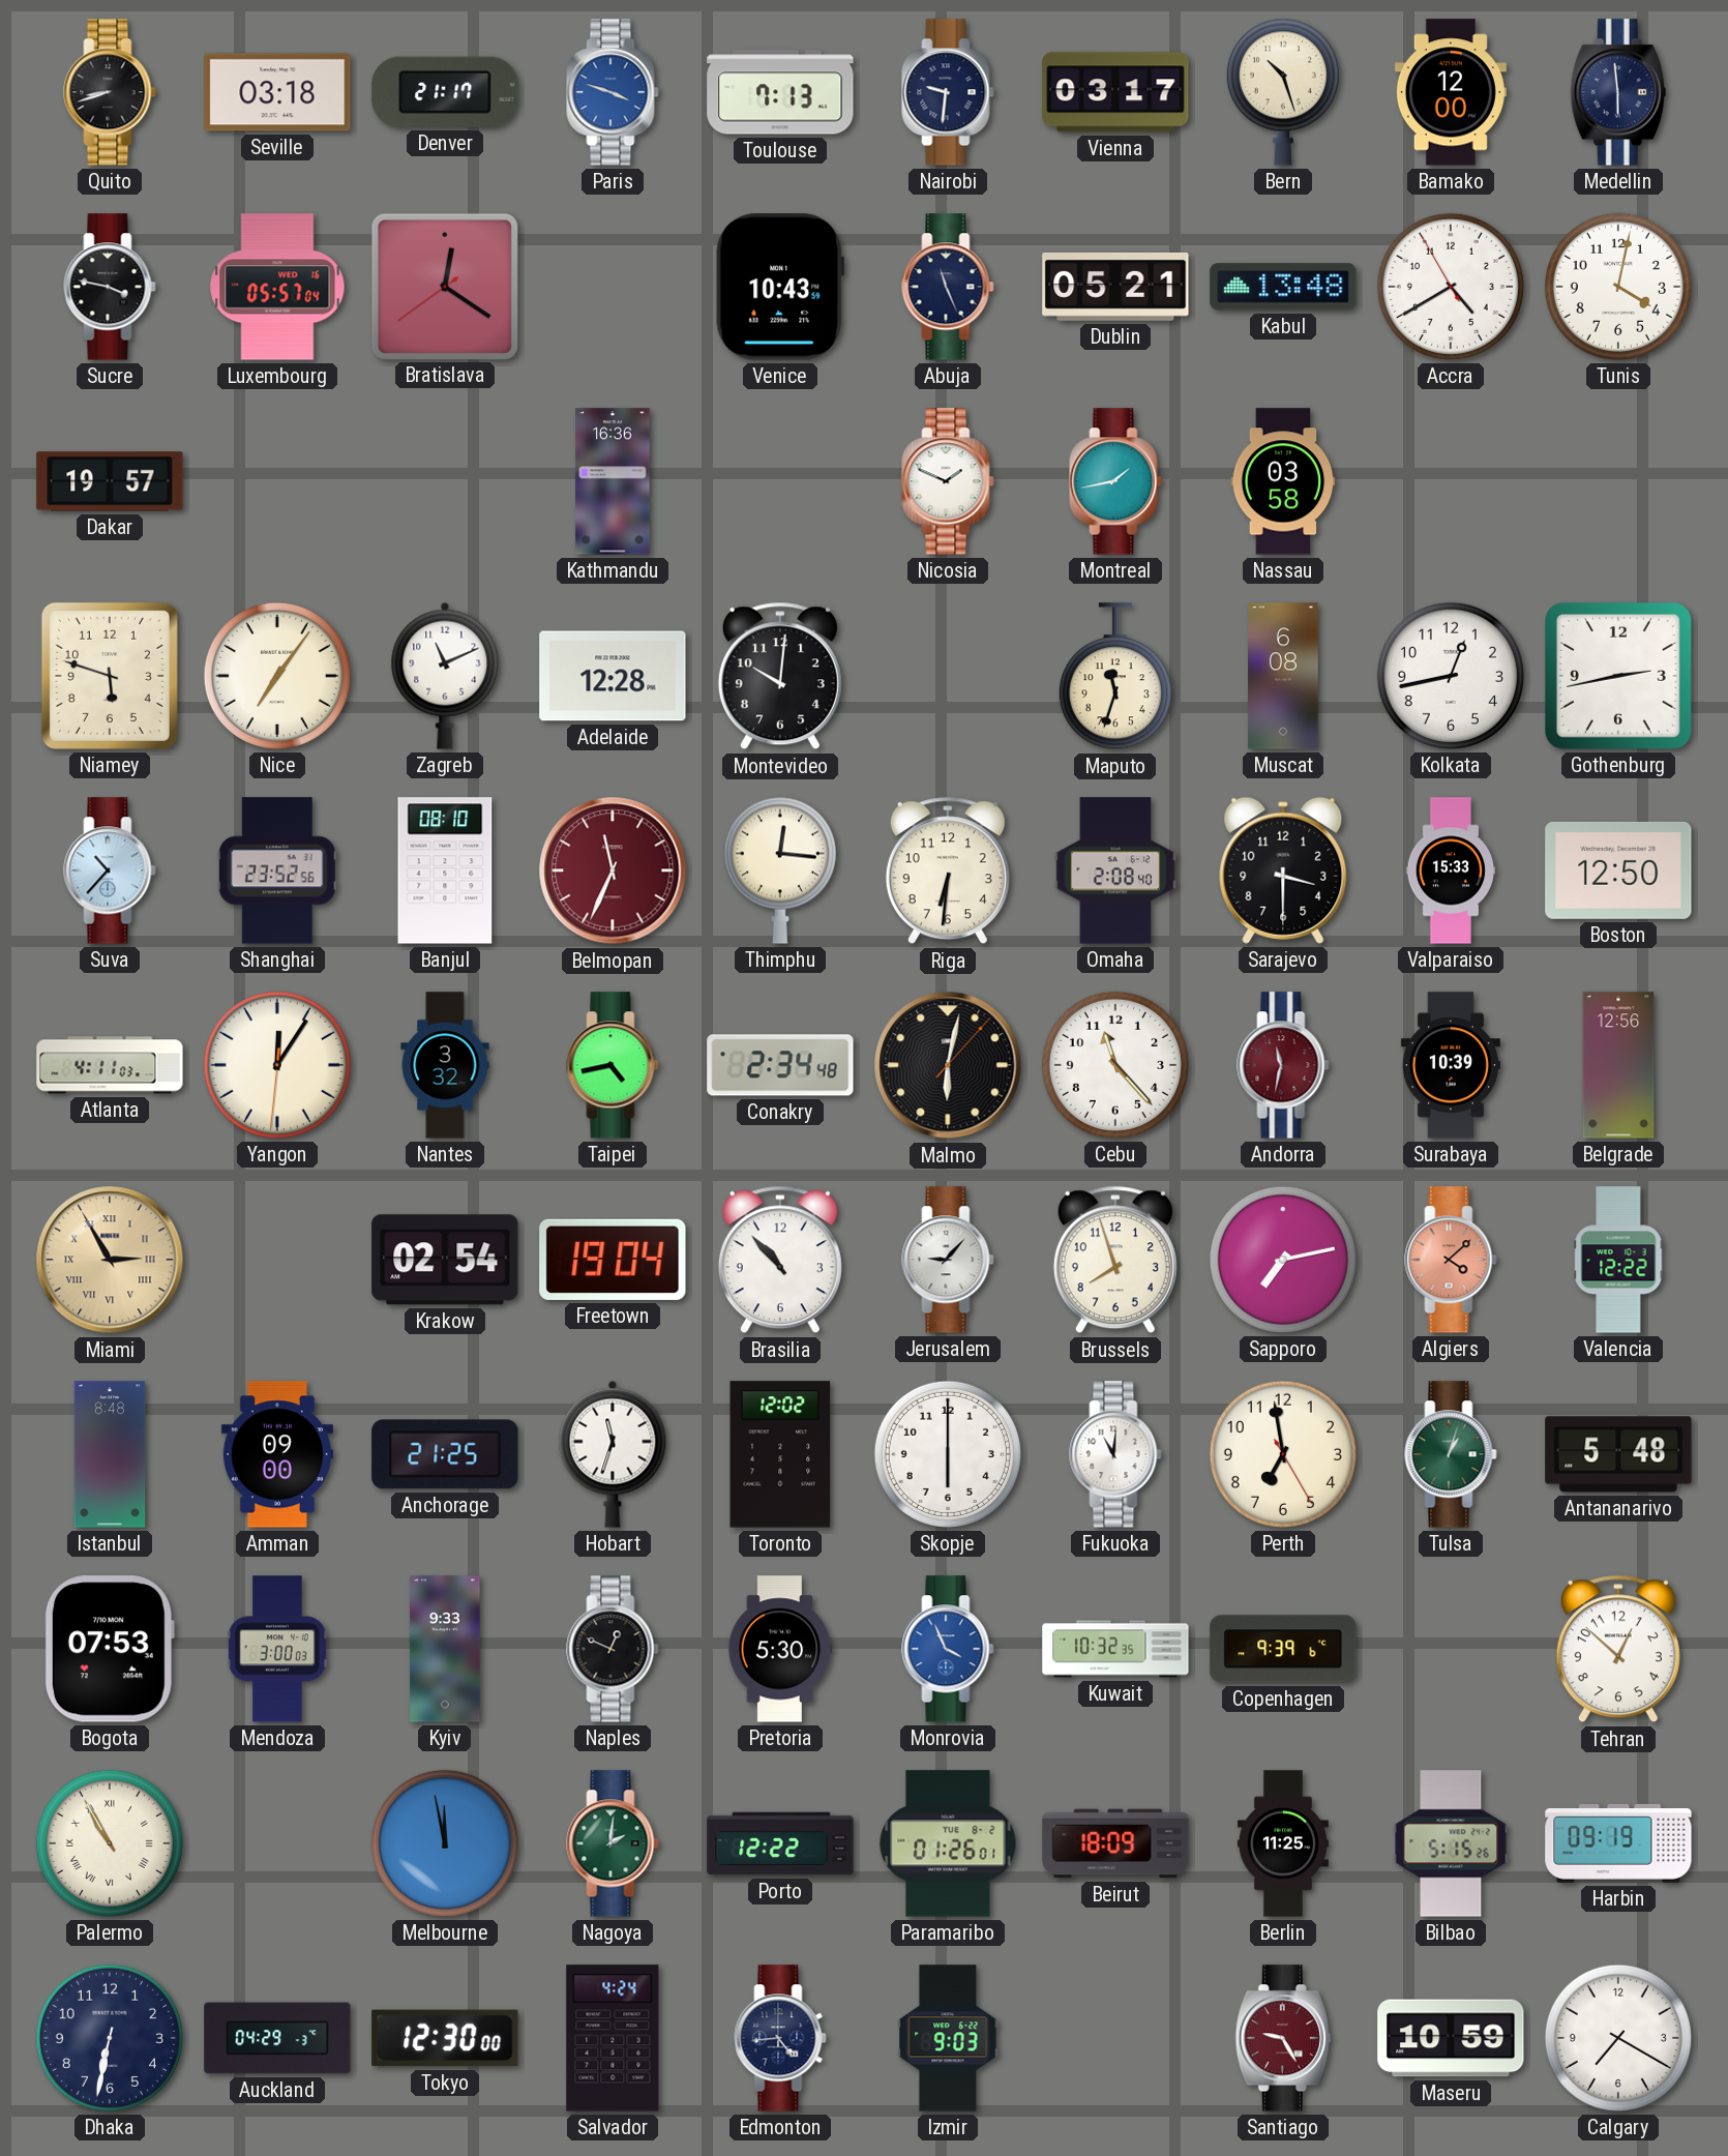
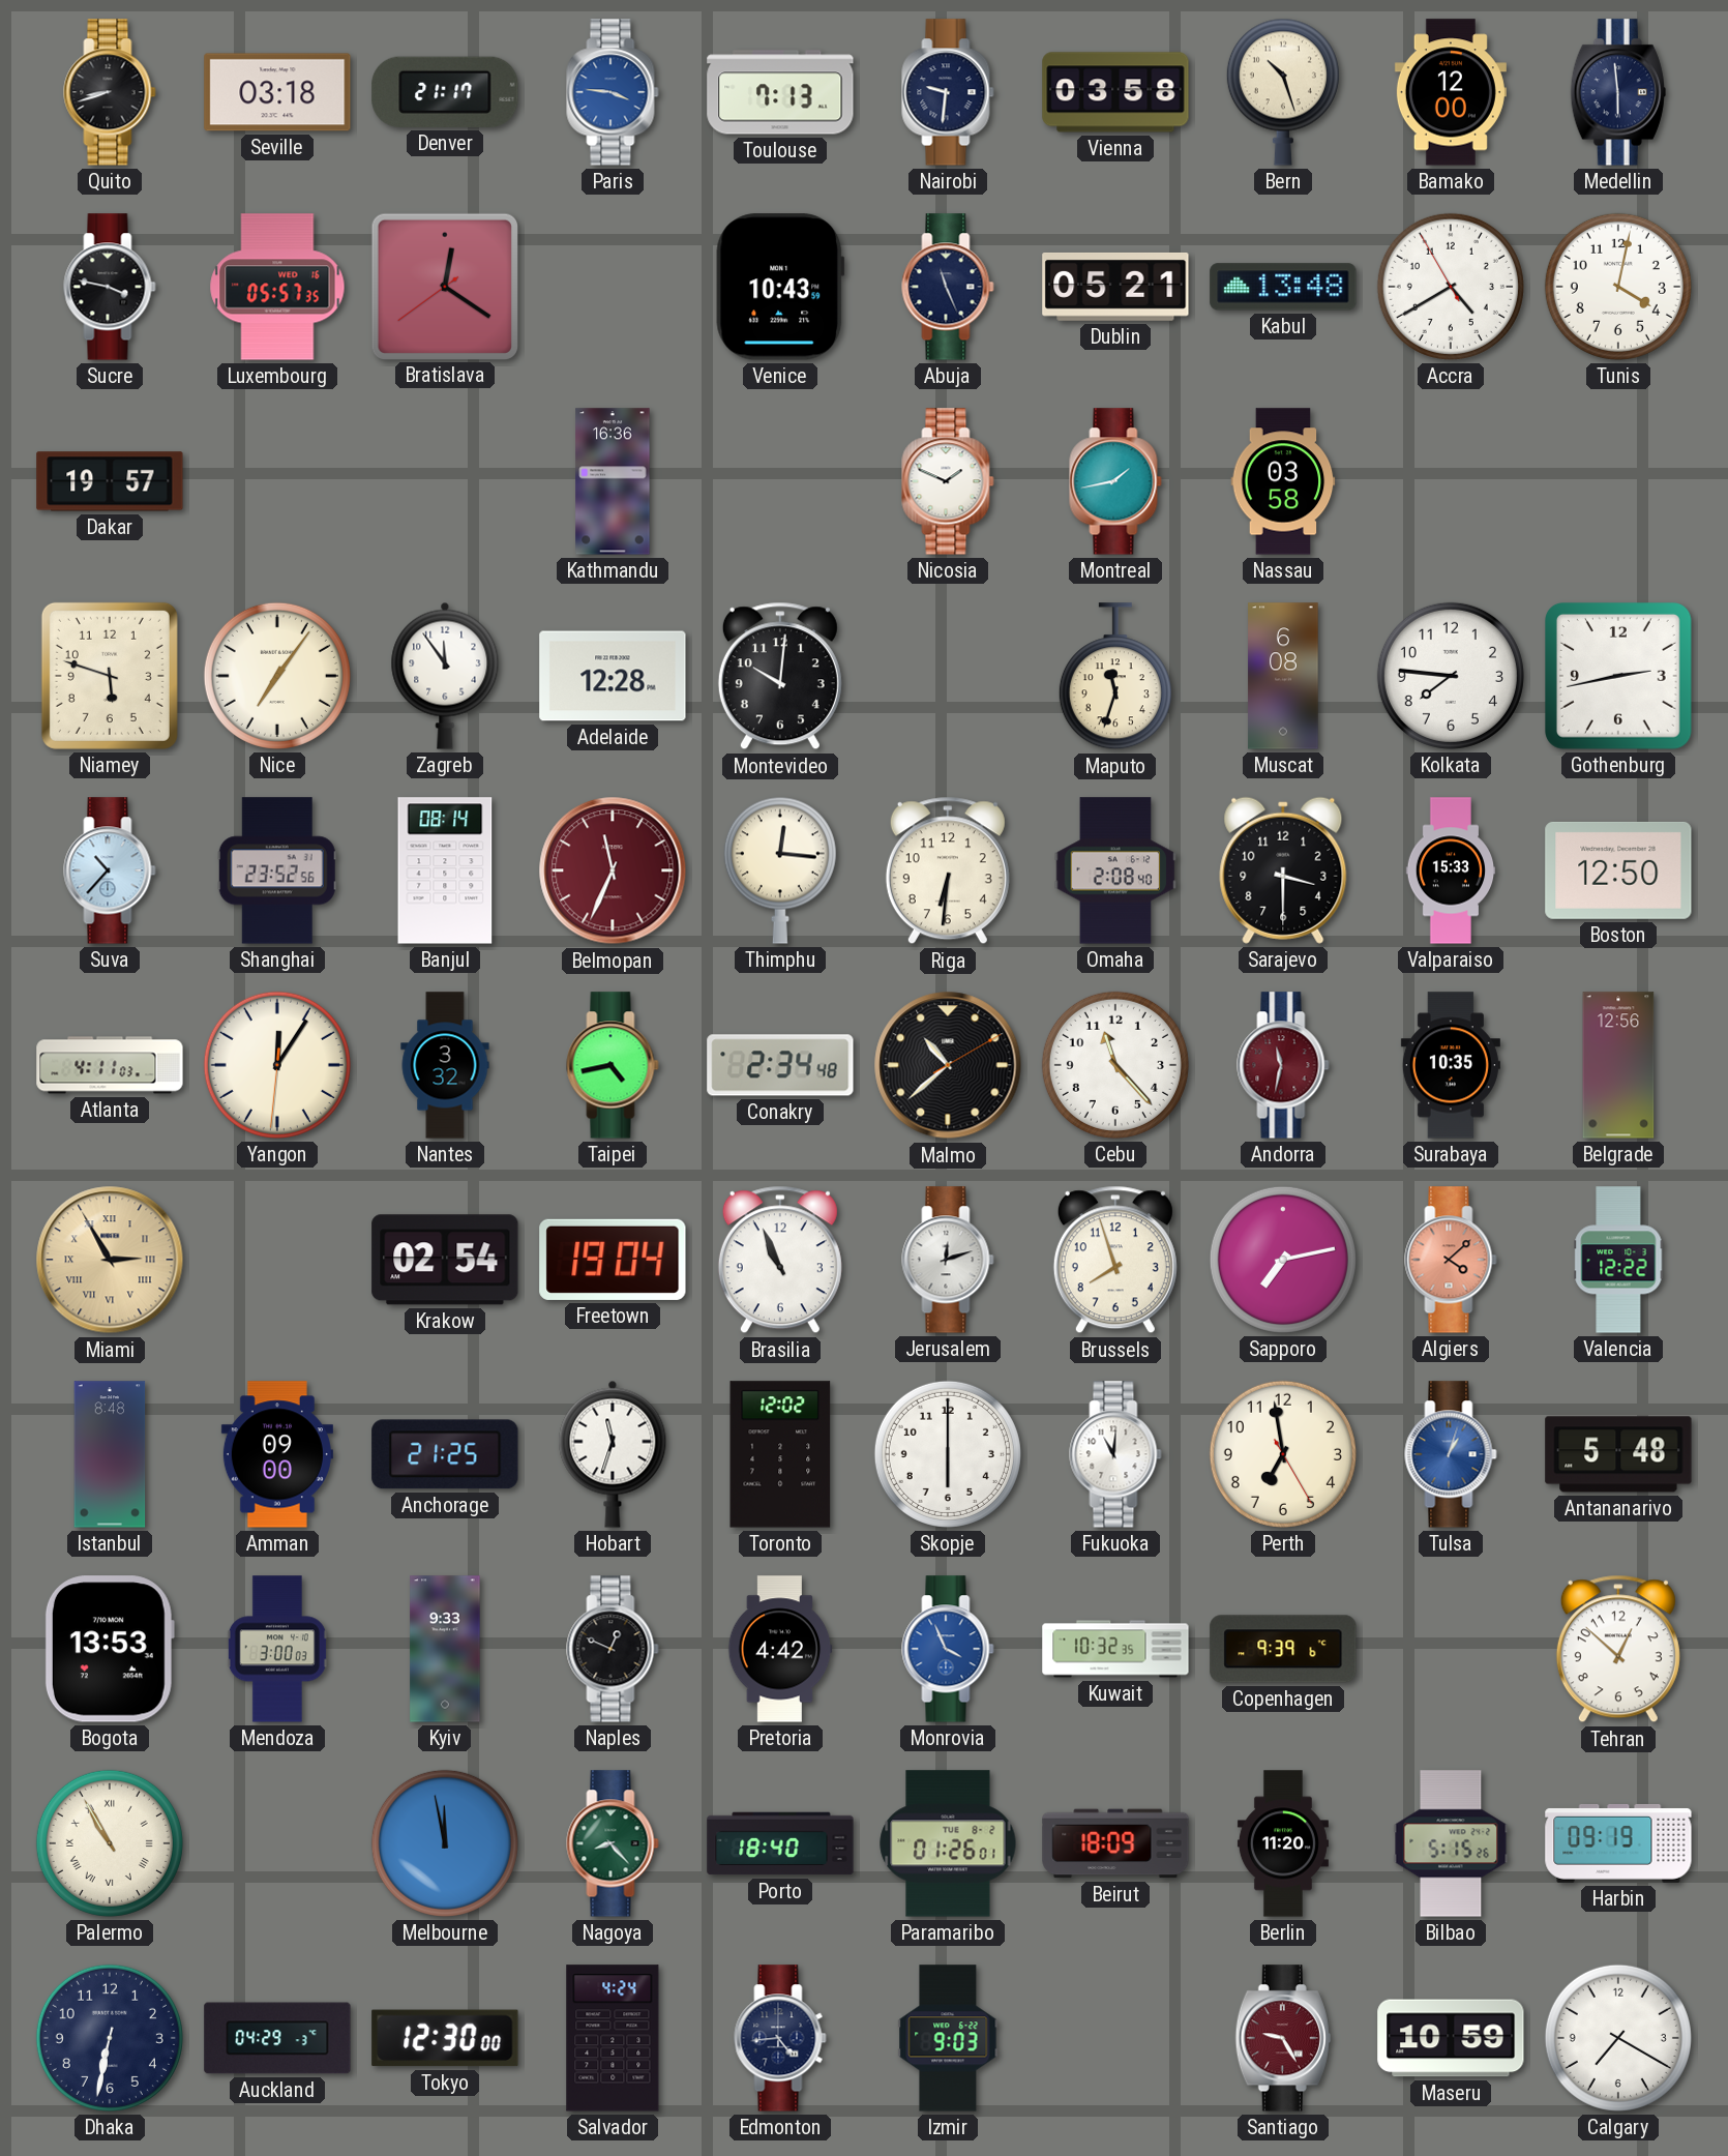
Paris: 3:48 -> 3:46 (613, 92)
Vienna: 03:17 -> 03:58 (1115, 92)
Luxembourg: 05:57:04 -> 05:57:35 (277, 287)
Zagreb: 11:11 -> 11:54 (445, 676)
Kolkata: 12:43 -> 7:46 (1451, 676)
Banjul: 08:10 -> 08:14 (445, 870)
Malmo: 6:02 -> 10:38 (948, 1065)
Surabaya: 10:39 -> 10:35 (1451, 1065)
Brasilia: 10:53 -> 10:56 (780, 1260)
Jerusalem: 9:07 -> 12:12 (948, 1260)
Tulsa dial: green -> blue (1451, 1454)
Bogota: 07:53 -> 13:53 (110, 1649)
Pretoria: 5:30 -> 4:42 (780, 1649)
Nagoya: 2:01 -> 8:23 (613, 1843)
Porto: 12:22 -> 18:40 (780, 1843)
Berlin: 11:25 -> 11:20 (1283, 1843)
